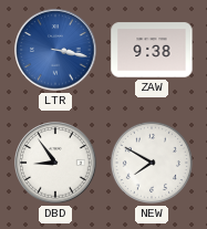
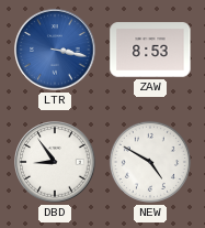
ZAW: 9:38 -> 8:53 (150, 50)
NEW: 7:50 -> 4:50 (150, 162)
